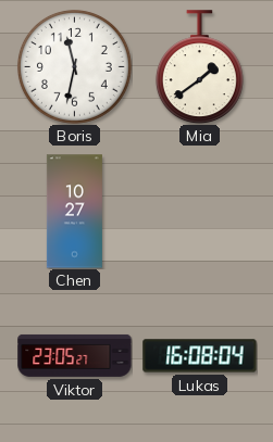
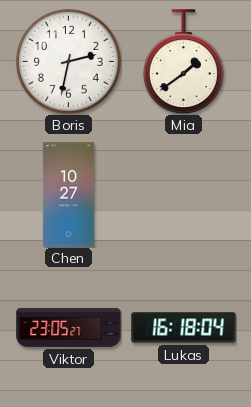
Boris: 11:32 -> 2:32 (68, 61)
Lukas: 16:08 -> 16:18 (184, 328)
